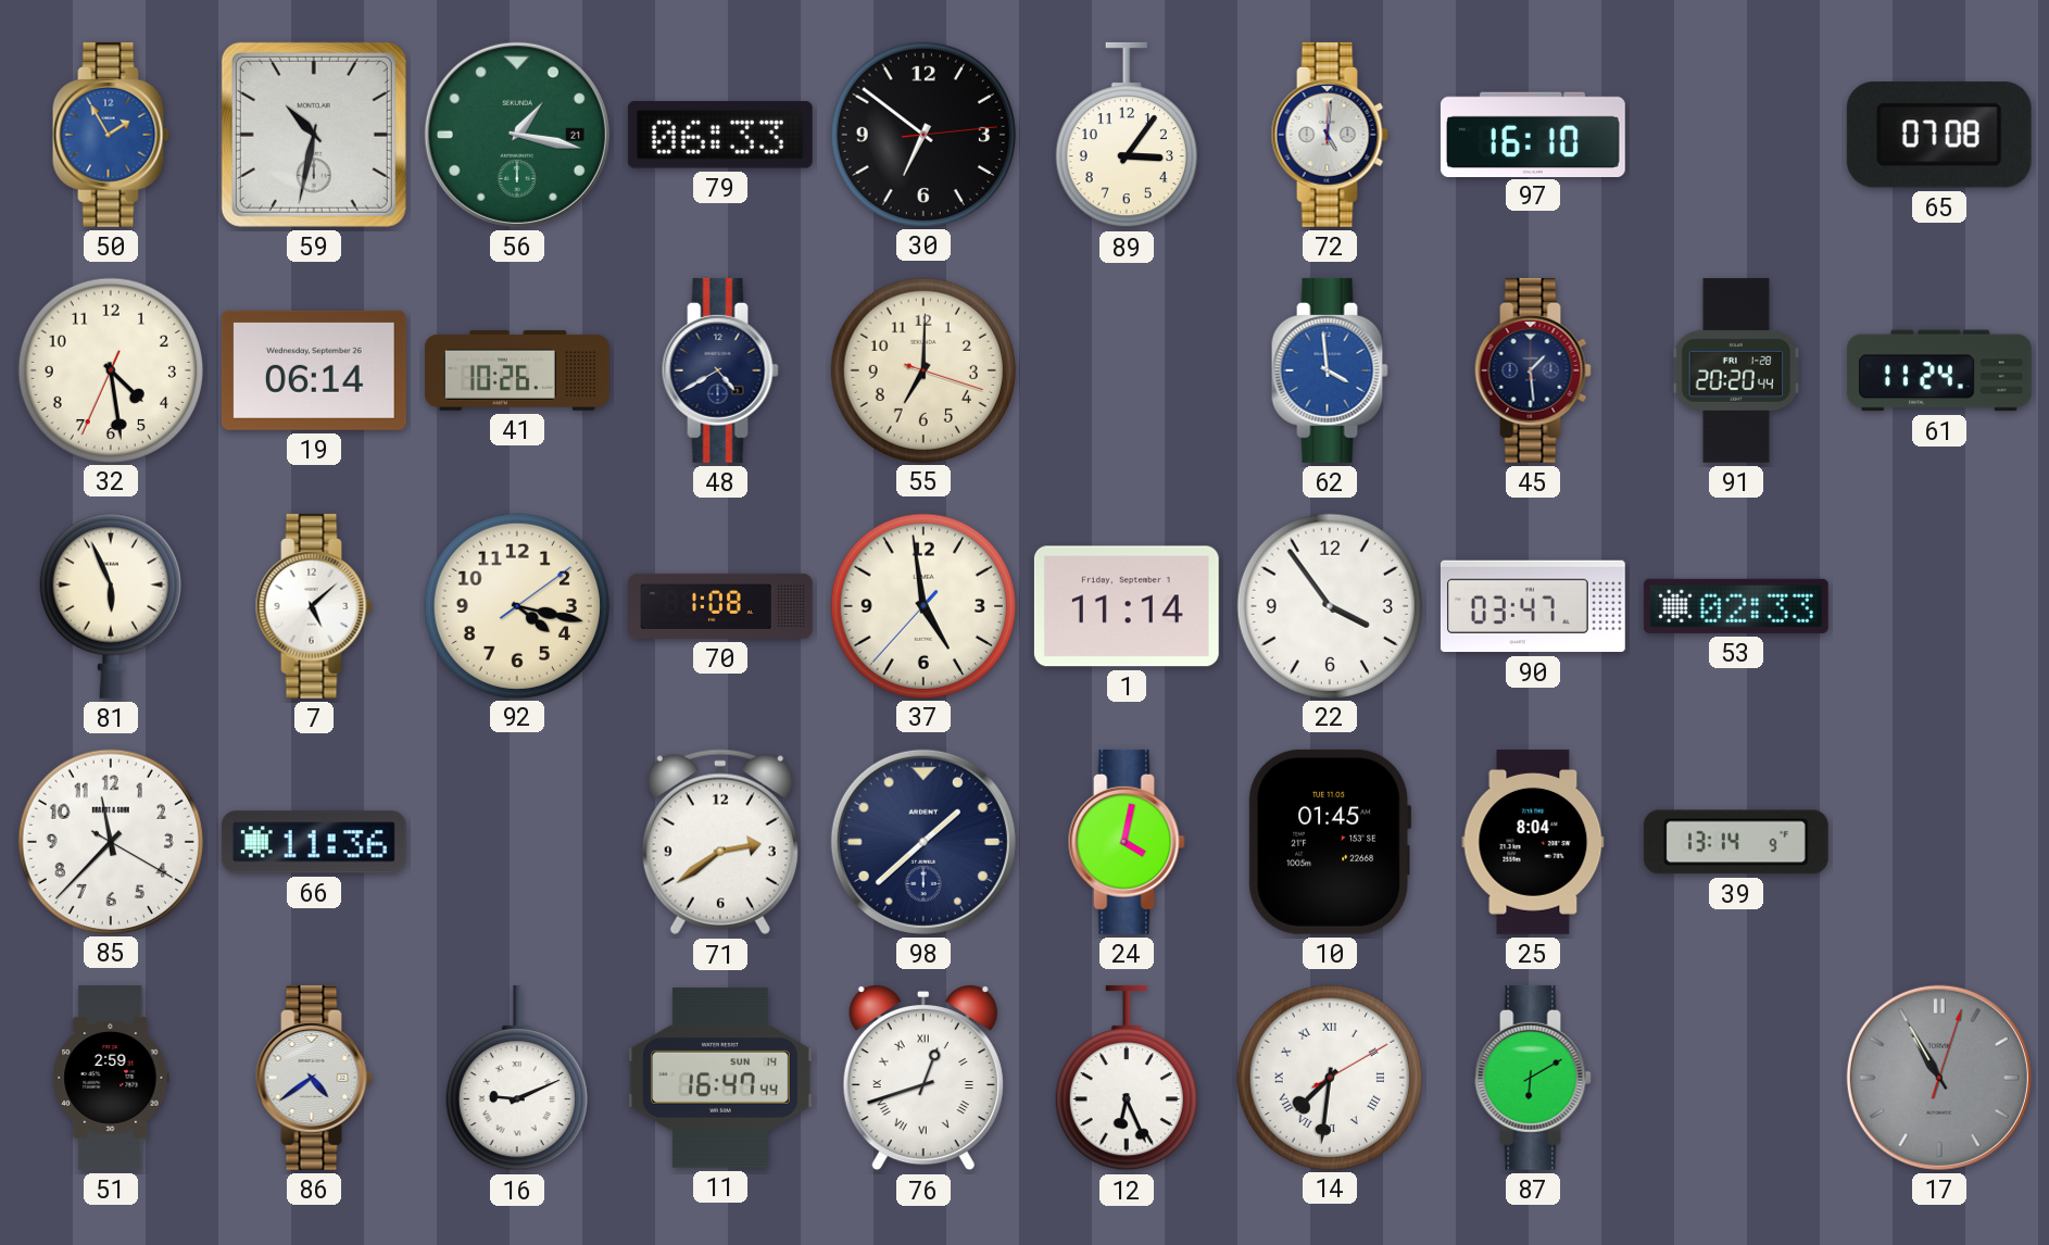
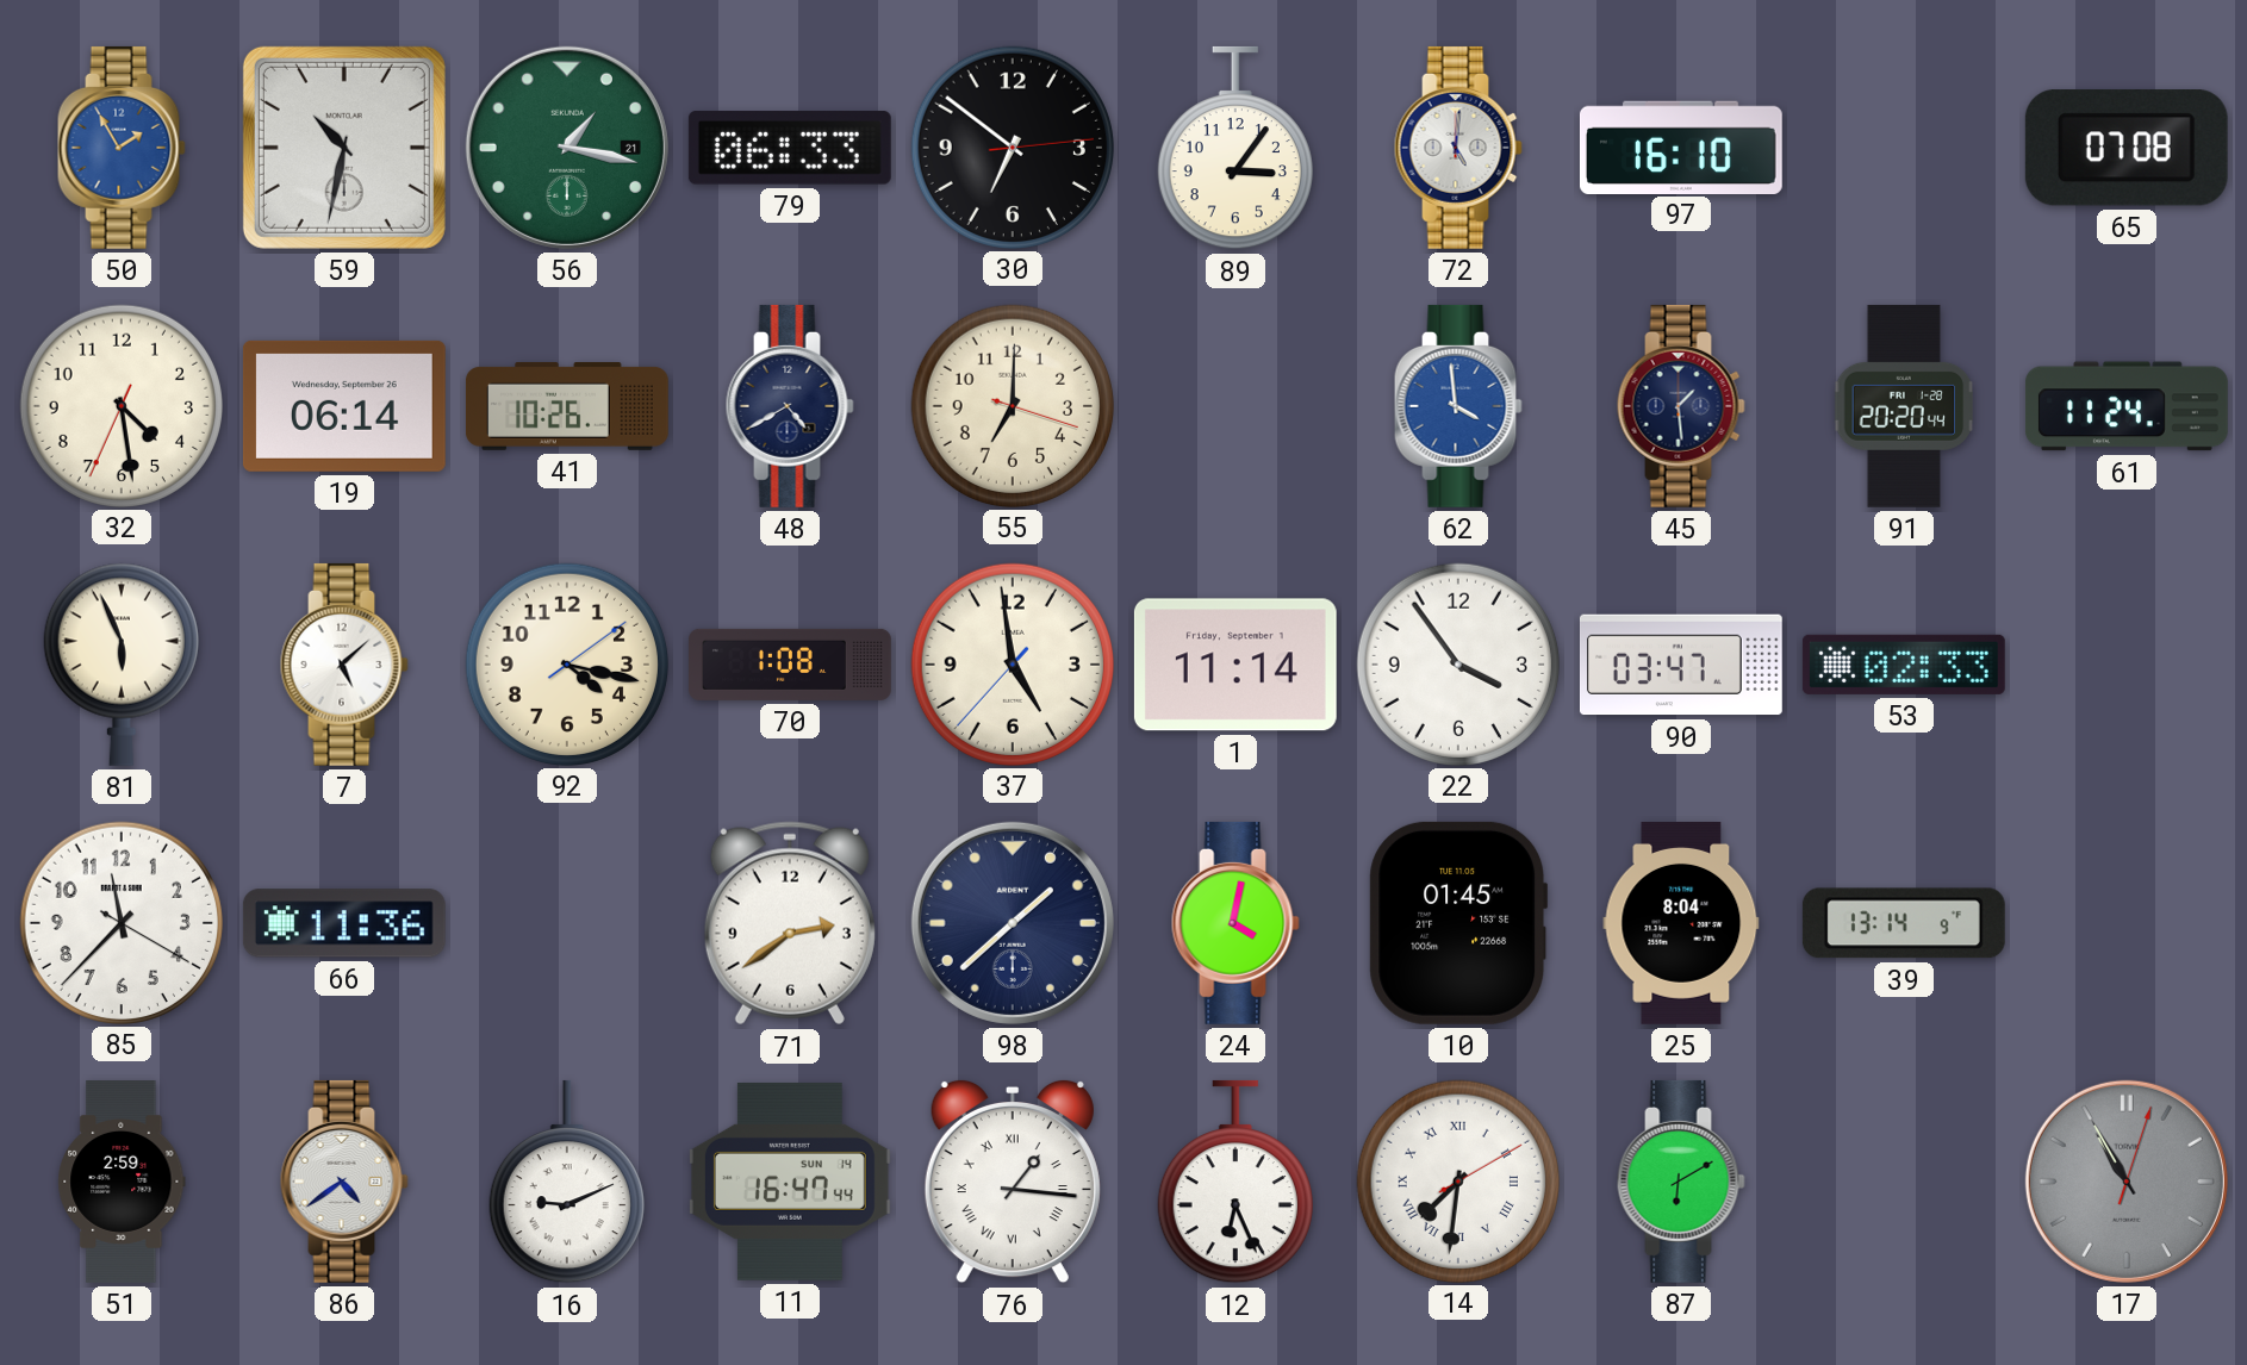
76: 12:42 -> 1:16 (1013, 1182)
